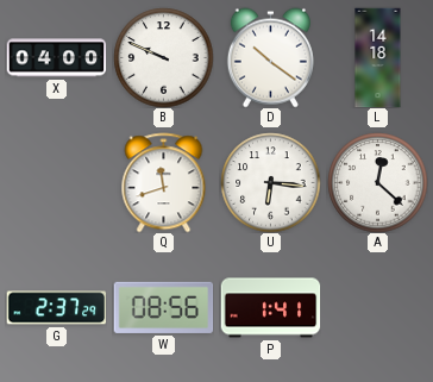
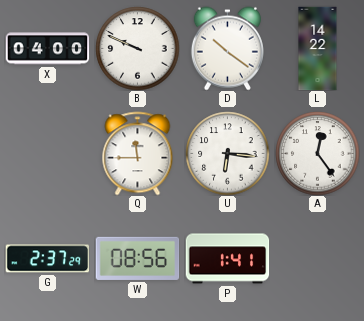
L: 14:18 -> 14:22 (318, 48)
Q: 11:42 -> 11:45 (138, 153)
A: 12:22 -> 12:24 (317, 153)
